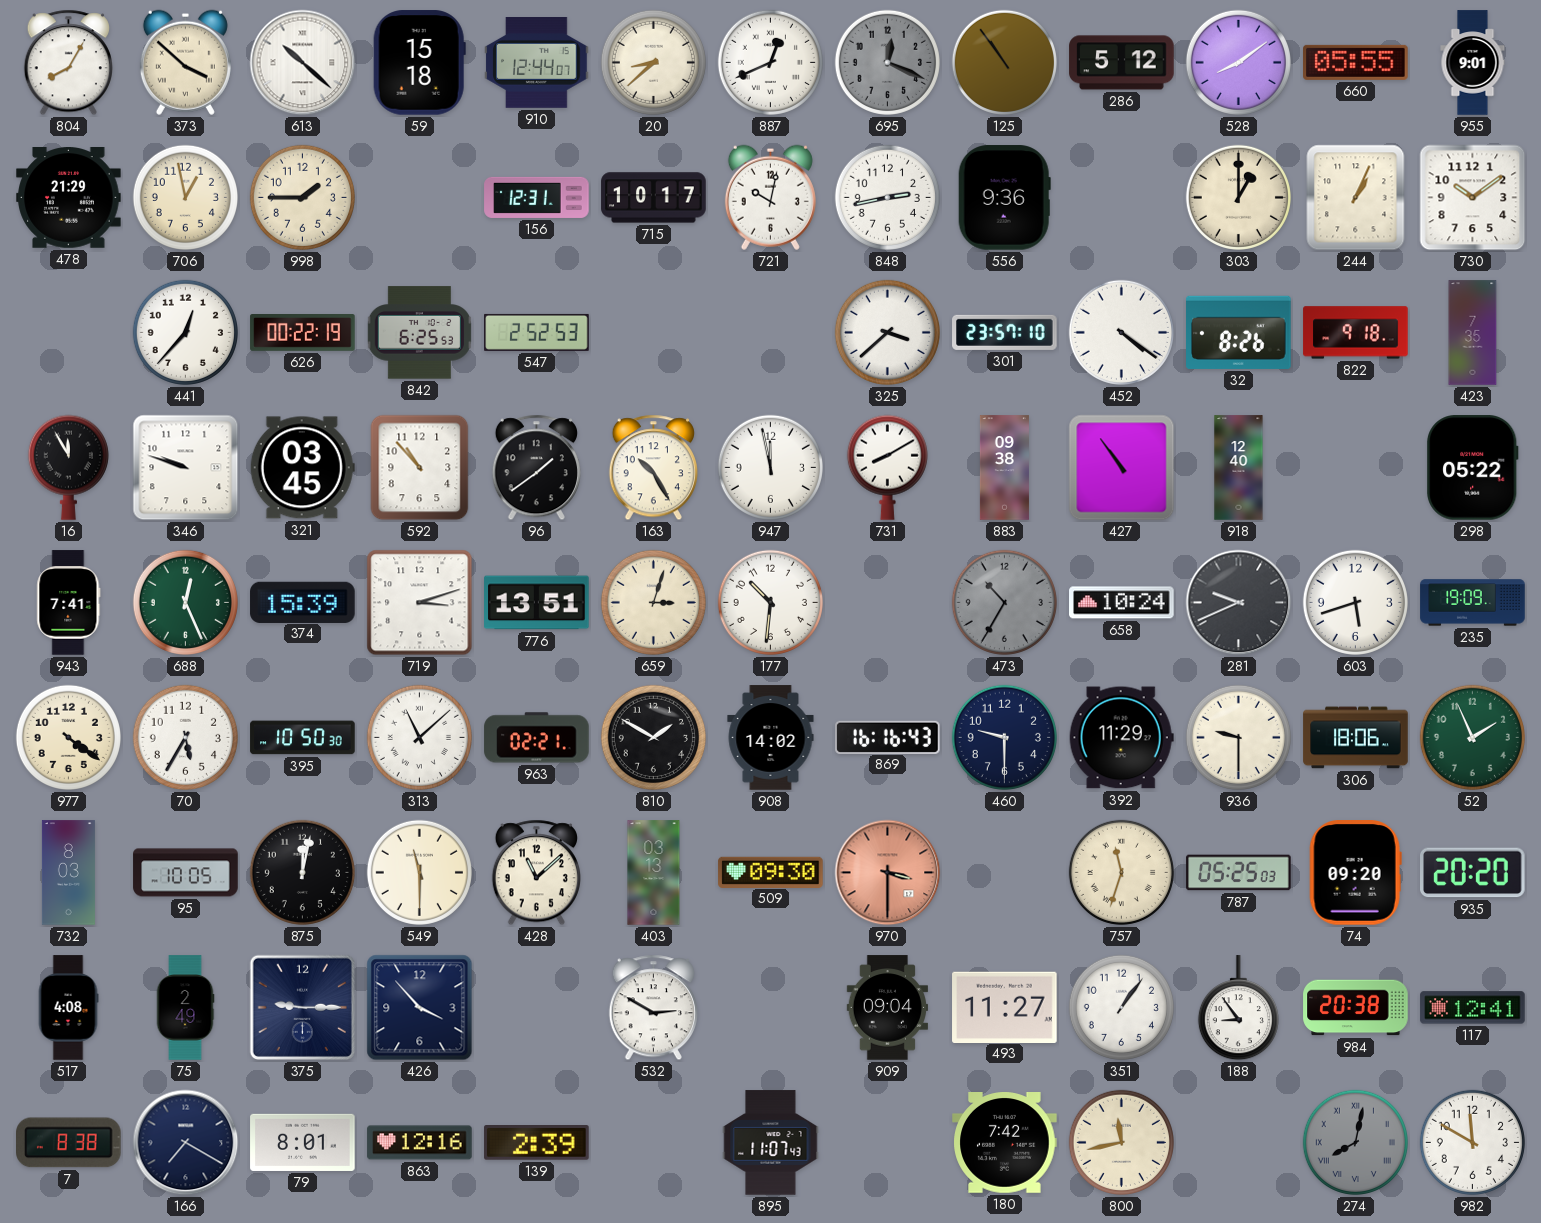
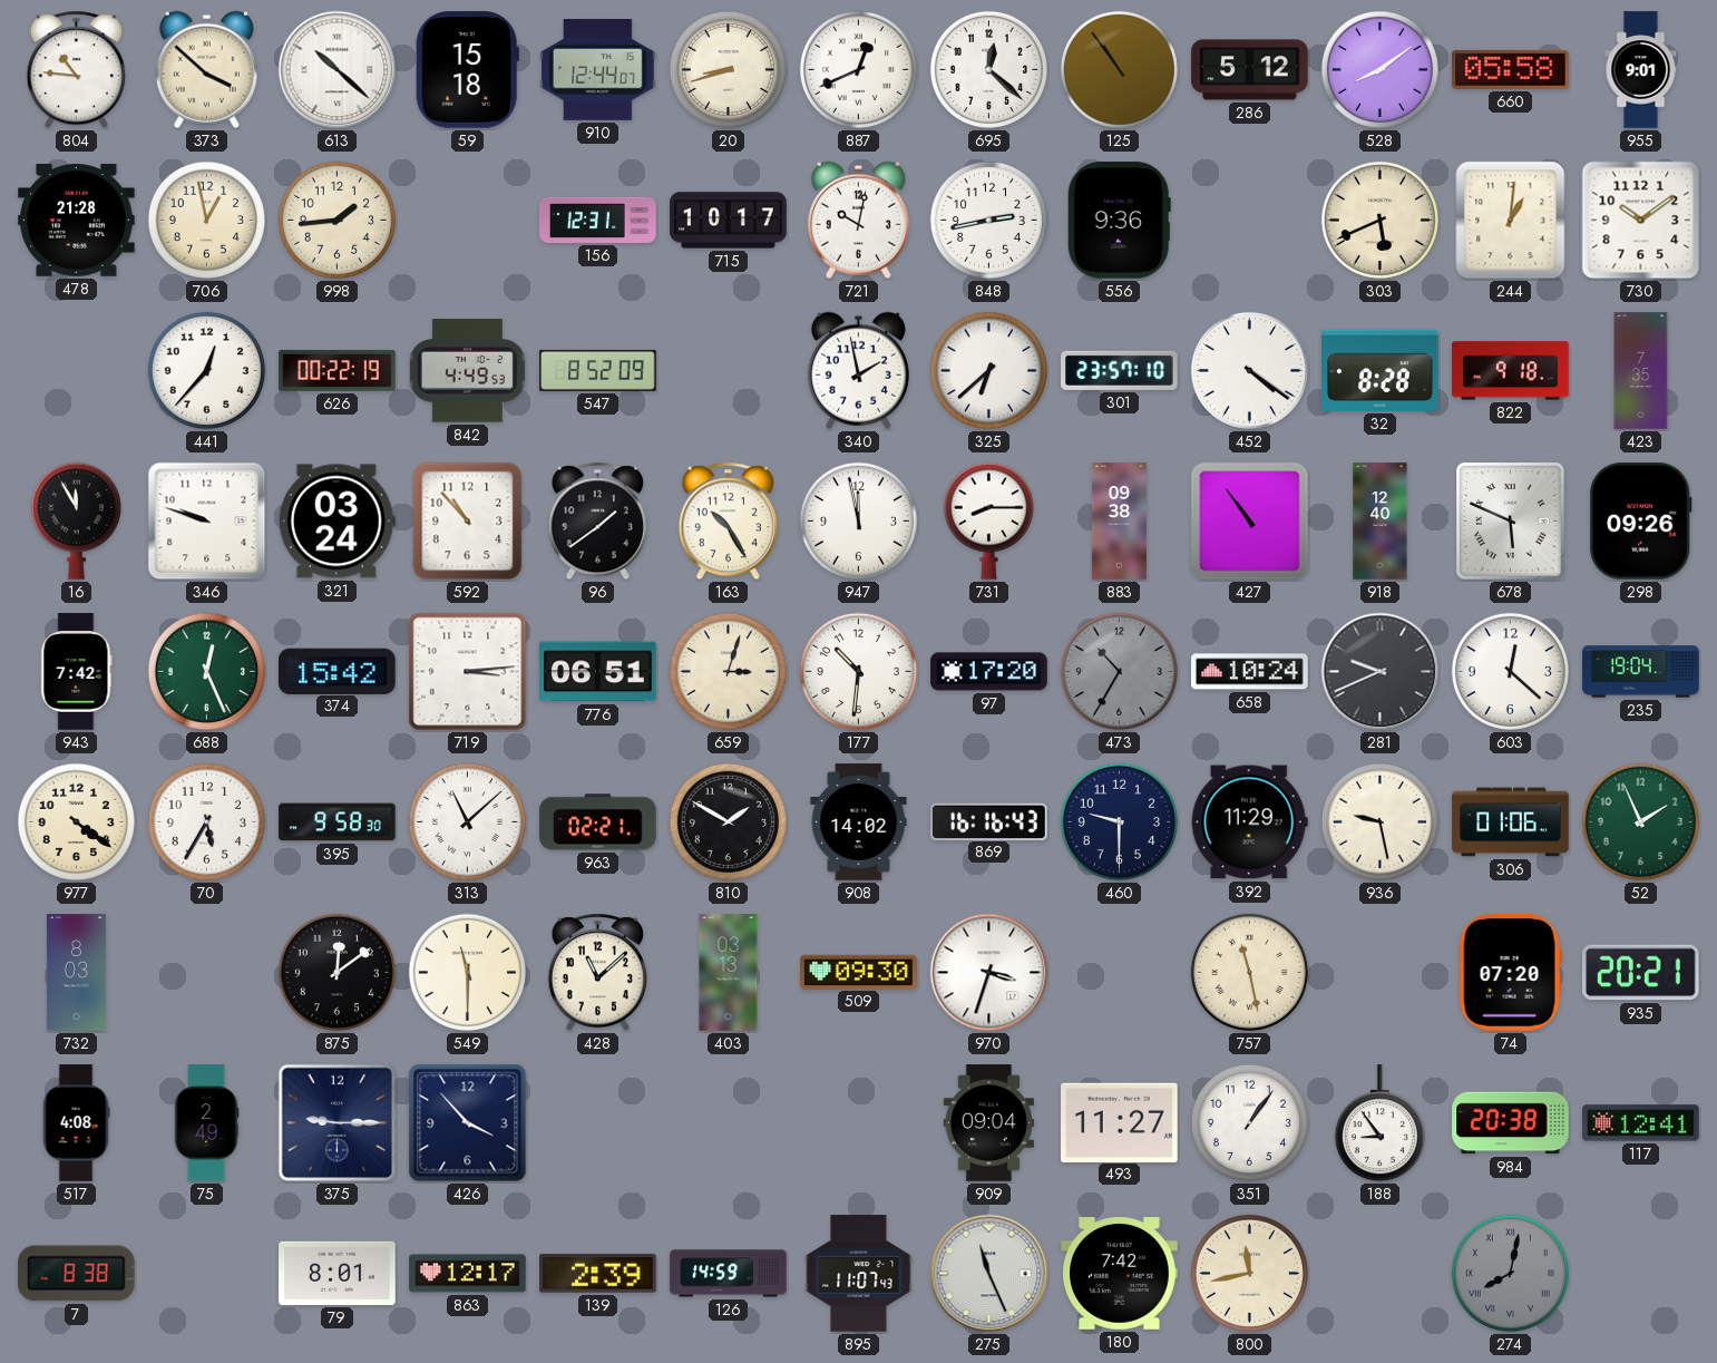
804: 8:05 -> 10:46 (76, 70)
20: 8:38 -> 8:42 (728, 69)
695: 12:19 -> 12:22 (988, 69)
695 dial: grey -> white (988, 69)
660: 05:55 -> 05:58 (1511, 69)
478: 21:29 -> 21:28 (77, 221)
998: 1:45 -> 1:44 (336, 220)
303: 1:00 -> 5:41 (1379, 220)
244: 1:04 -> 1:01 (1511, 221)
842: 6:25 -> 4:49 (467, 371)
547: 2:52 -> 8:52 (598, 370)
340: none -> 1:58 (858, 370)
325: 3:38 -> 6:38 (988, 370)
32: 8:26 -> 8:28 (1381, 370)
321: 03:45 -> 03:24 (336, 522)
731: 8:10 -> 8:15 (988, 520)
678: none -> 5:49 (1511, 522)
298: 05:22 -> 09:26 (1641, 522)
943: 7:41 -> 7:42 (77, 672)
374: 15:39 -> 15:42 (338, 671)
719: 3:12 -> 3:14 (468, 672)
776: 13:51 -> 06:51 (598, 672)
97: none -> 17:20 (989, 672)
603: 5:42 -> 12:22 (1510, 671)
235: 19:09 -> 19:04 (1641, 672)
395: 10:50 -> 9:58 (338, 822)
936: 9:30 -> 9:28 (1379, 821)
306: 18:06 -> 01:06 (1511, 822)
95: 10:05 -> none (186, 873)
875: 12:02 -> 12:09 (336, 972)
970: 3:30 -> 3:33 (989, 973)
970 dial: salmon -> white (989, 973)
757: 11:33 -> 11:28 (1249, 972)
787: 05:25 -> none (1239, 873)
74: 09:20 -> 07:20 (1510, 973)
935: 20:20 -> 20:21 (1641, 973)
532: 2:50 -> none (653, 1008)
166: 7:20 -> none (186, 1143)
863: 12:16 -> 12:17 (468, 1274)
126: none -> 14:59 (729, 1274)
275: none -> 11:26 (989, 1274)
982: 11:50 -> none (1472, 1142)
